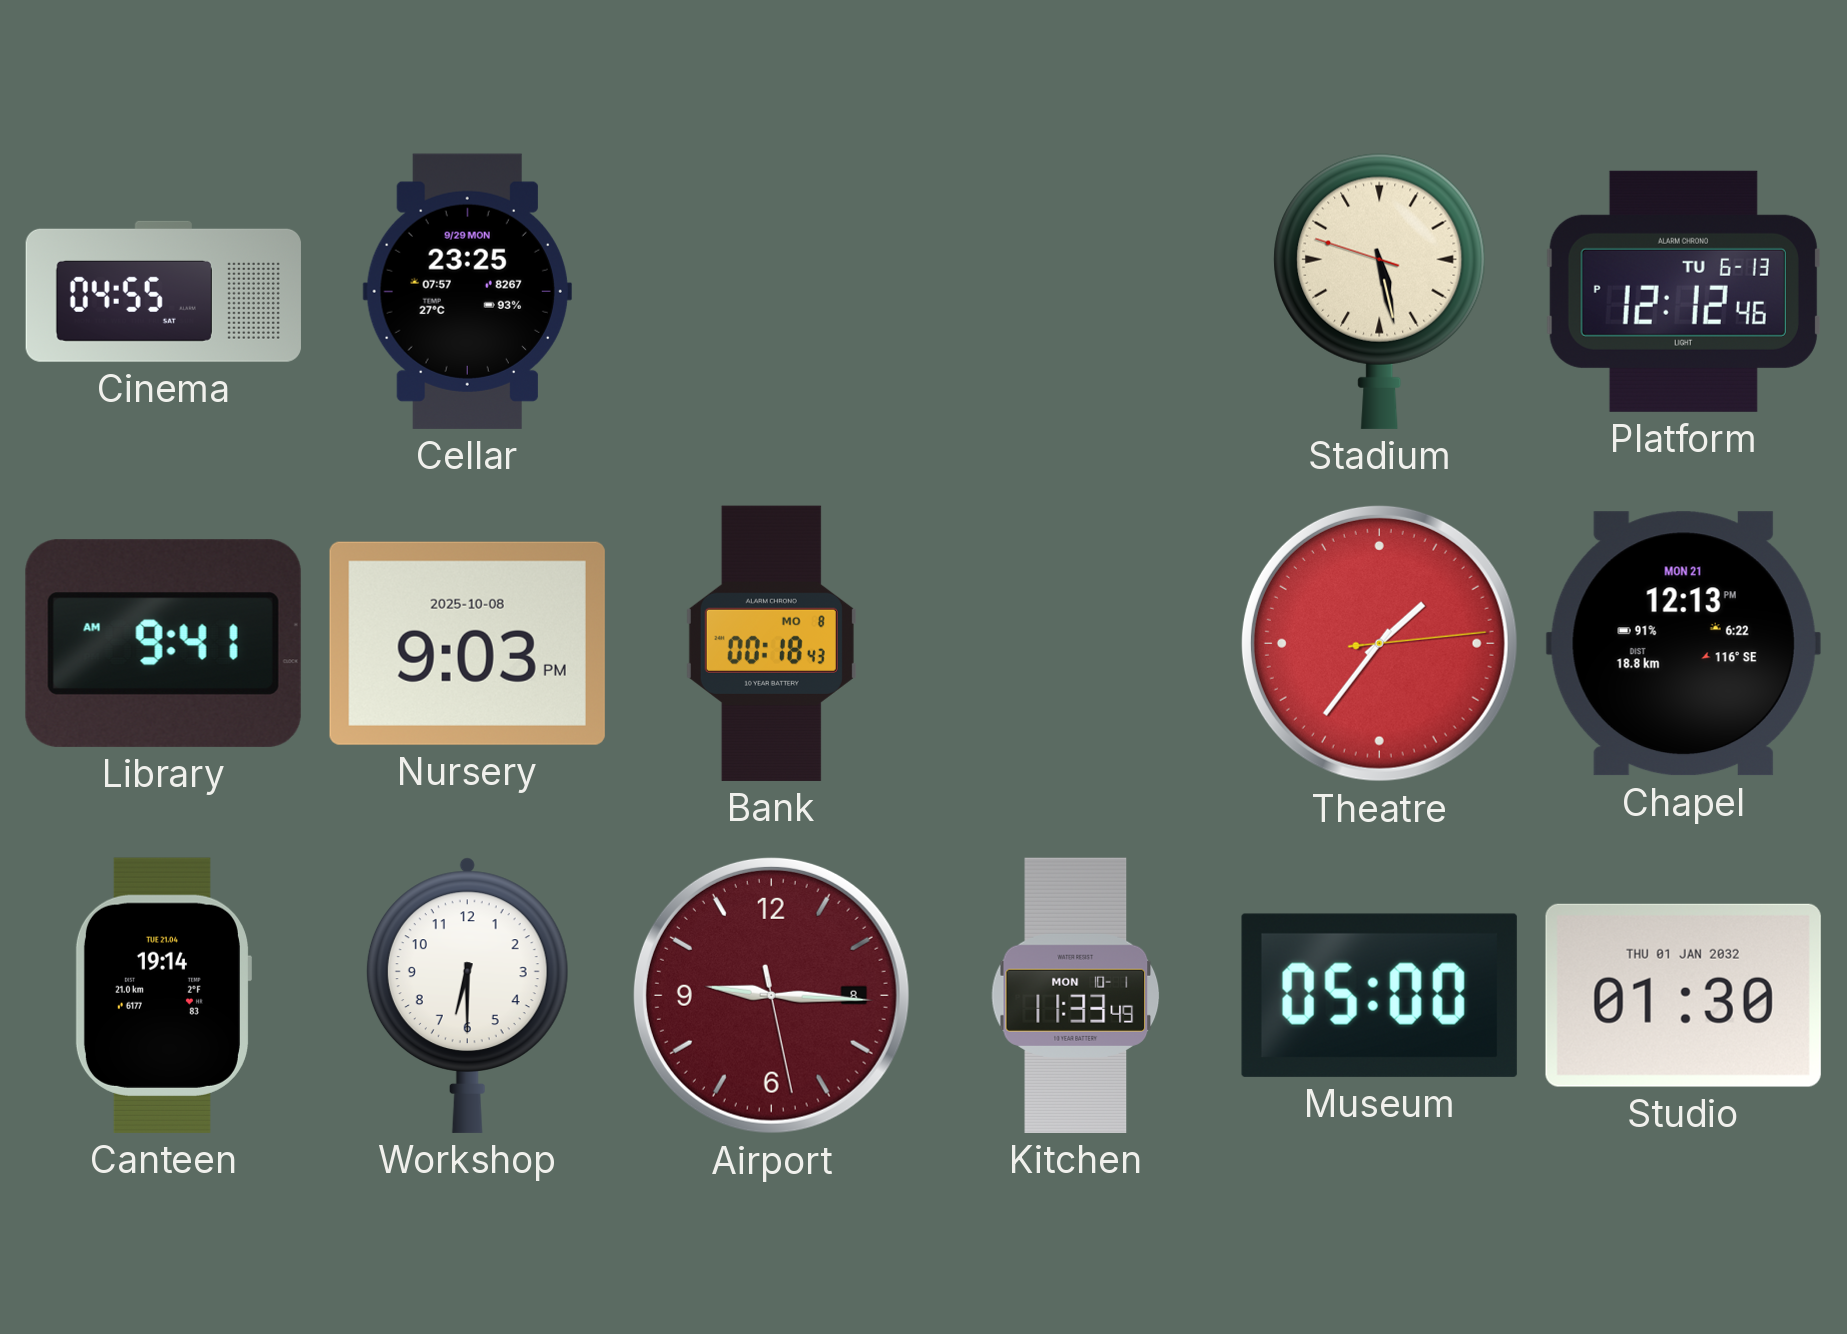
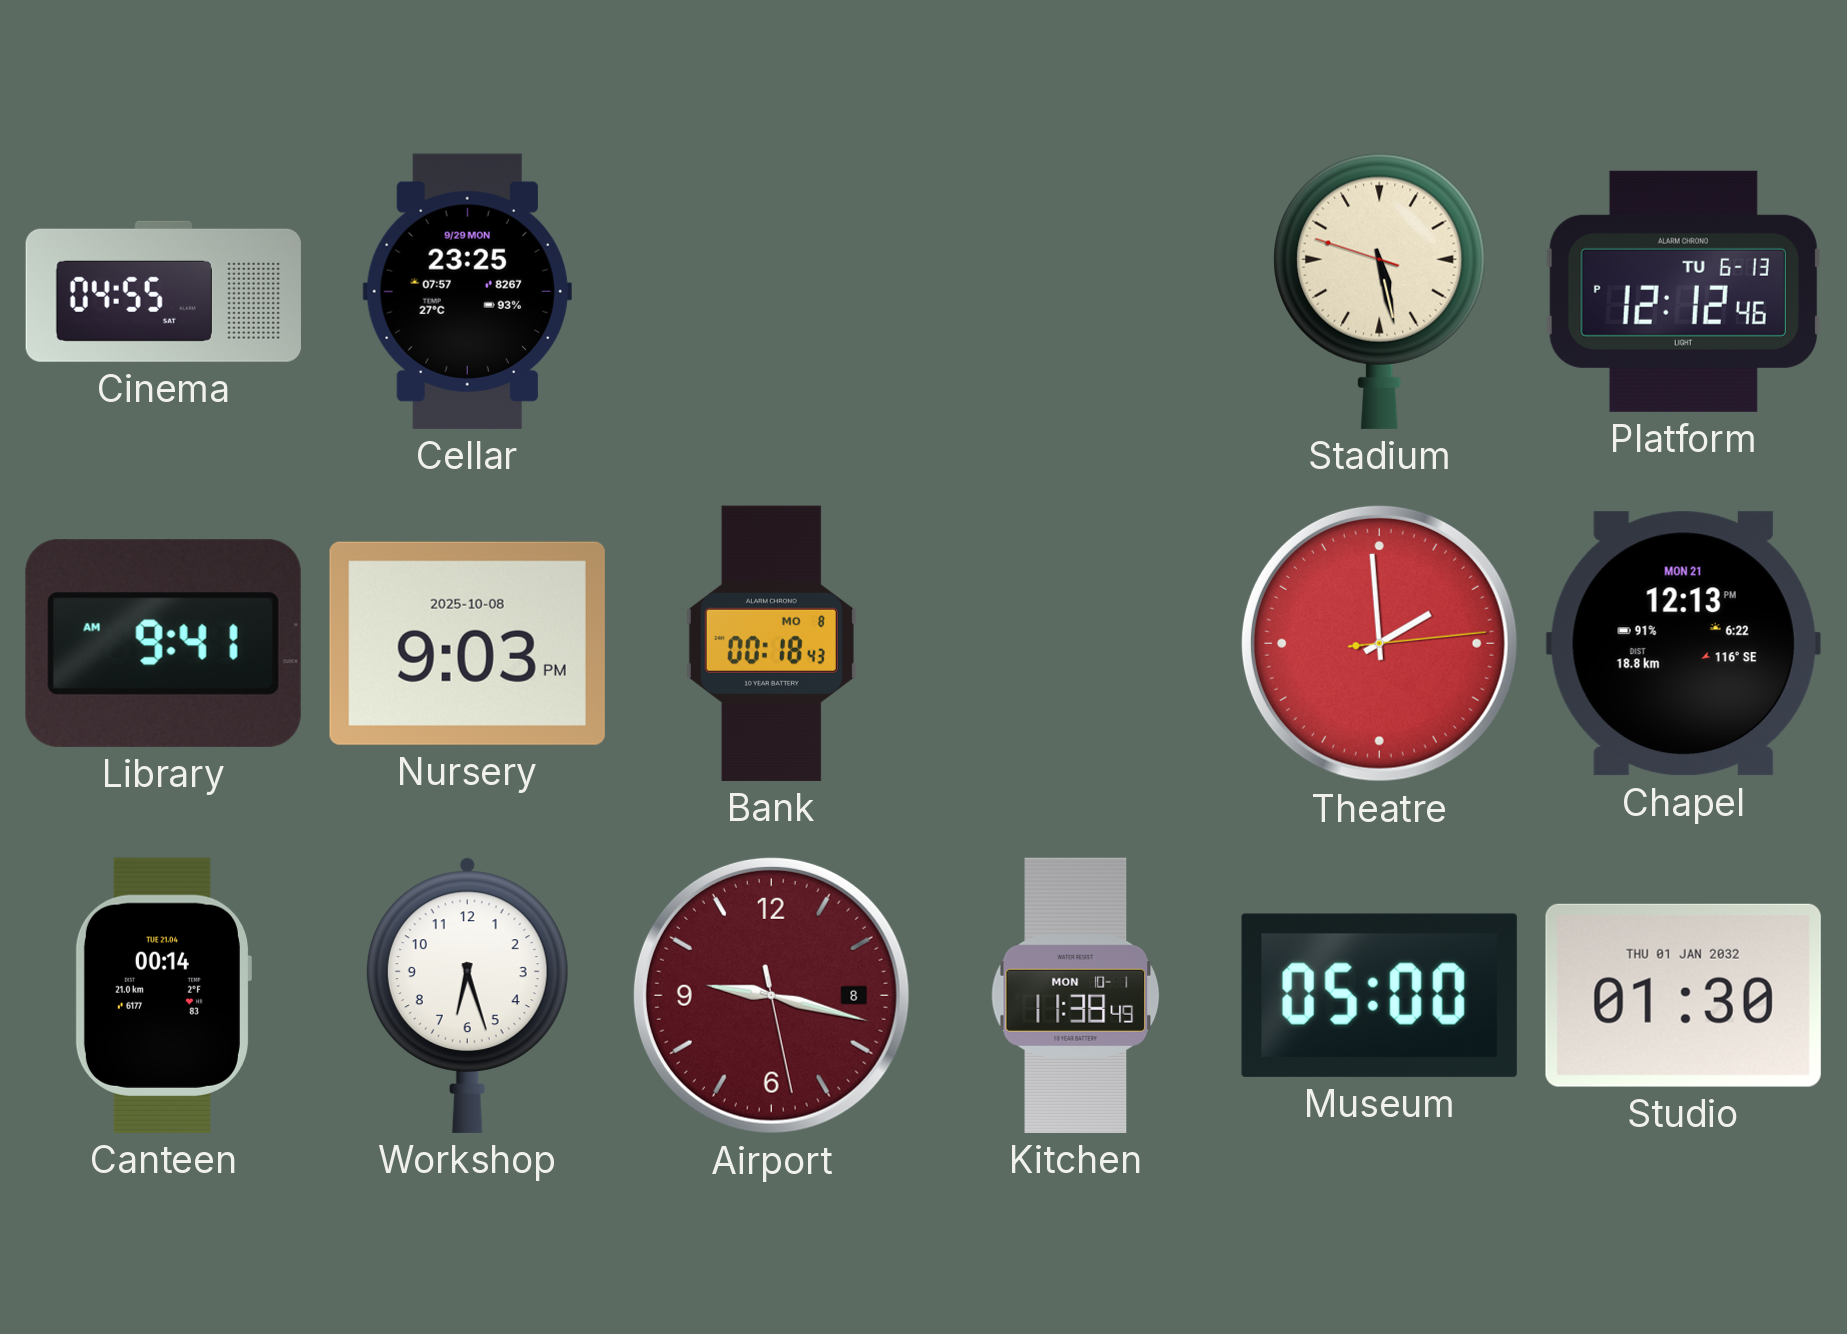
Theatre: 1:36 -> 1:59 (1379, 643)
Canteen: 19:14 -> 00:14 (163, 995)
Workshop: 6:30 -> 6:27 (467, 995)
Airport: 9:15 -> 9:17 (771, 995)
Kitchen: 11:33 -> 11:38 (1076, 995)
